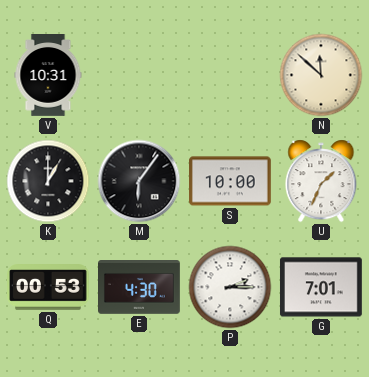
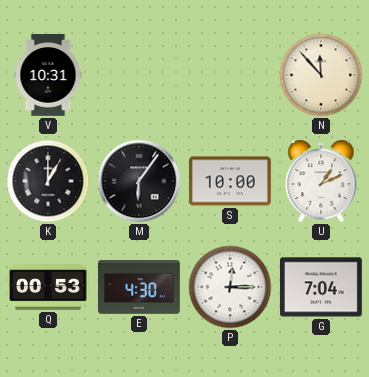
N: 11:52 -> 11:53 (321, 75)
U: 1:34 -> 1:11 (321, 181)
P: 2:15 -> 12:15 (230, 287)
G: 7:01 -> 7:04 (321, 287)
